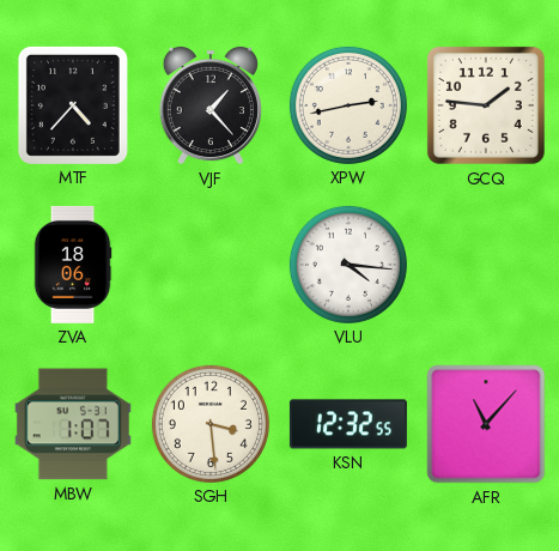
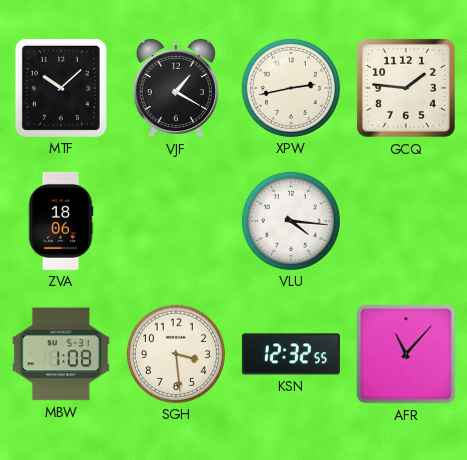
MTF: 4:37 -> 10:08 (61, 88)
VJF: 1:23 -> 1:20 (176, 88)
MBW: 1:07 -> 1:08 (61, 354)
